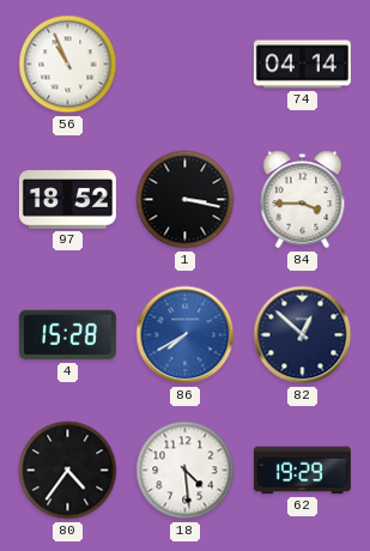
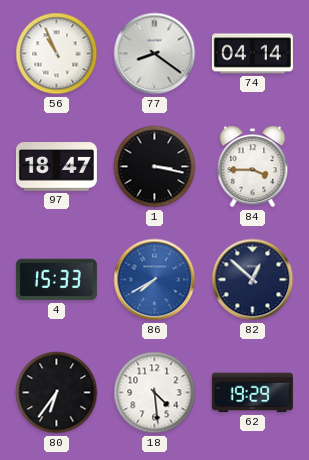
77: none -> 8:21 (155, 54)
97: 18:52 -> 18:47 (56, 167)
4: 15:28 -> 15:33 (56, 280)
80: 4:36 -> 6:36 (57, 393)
